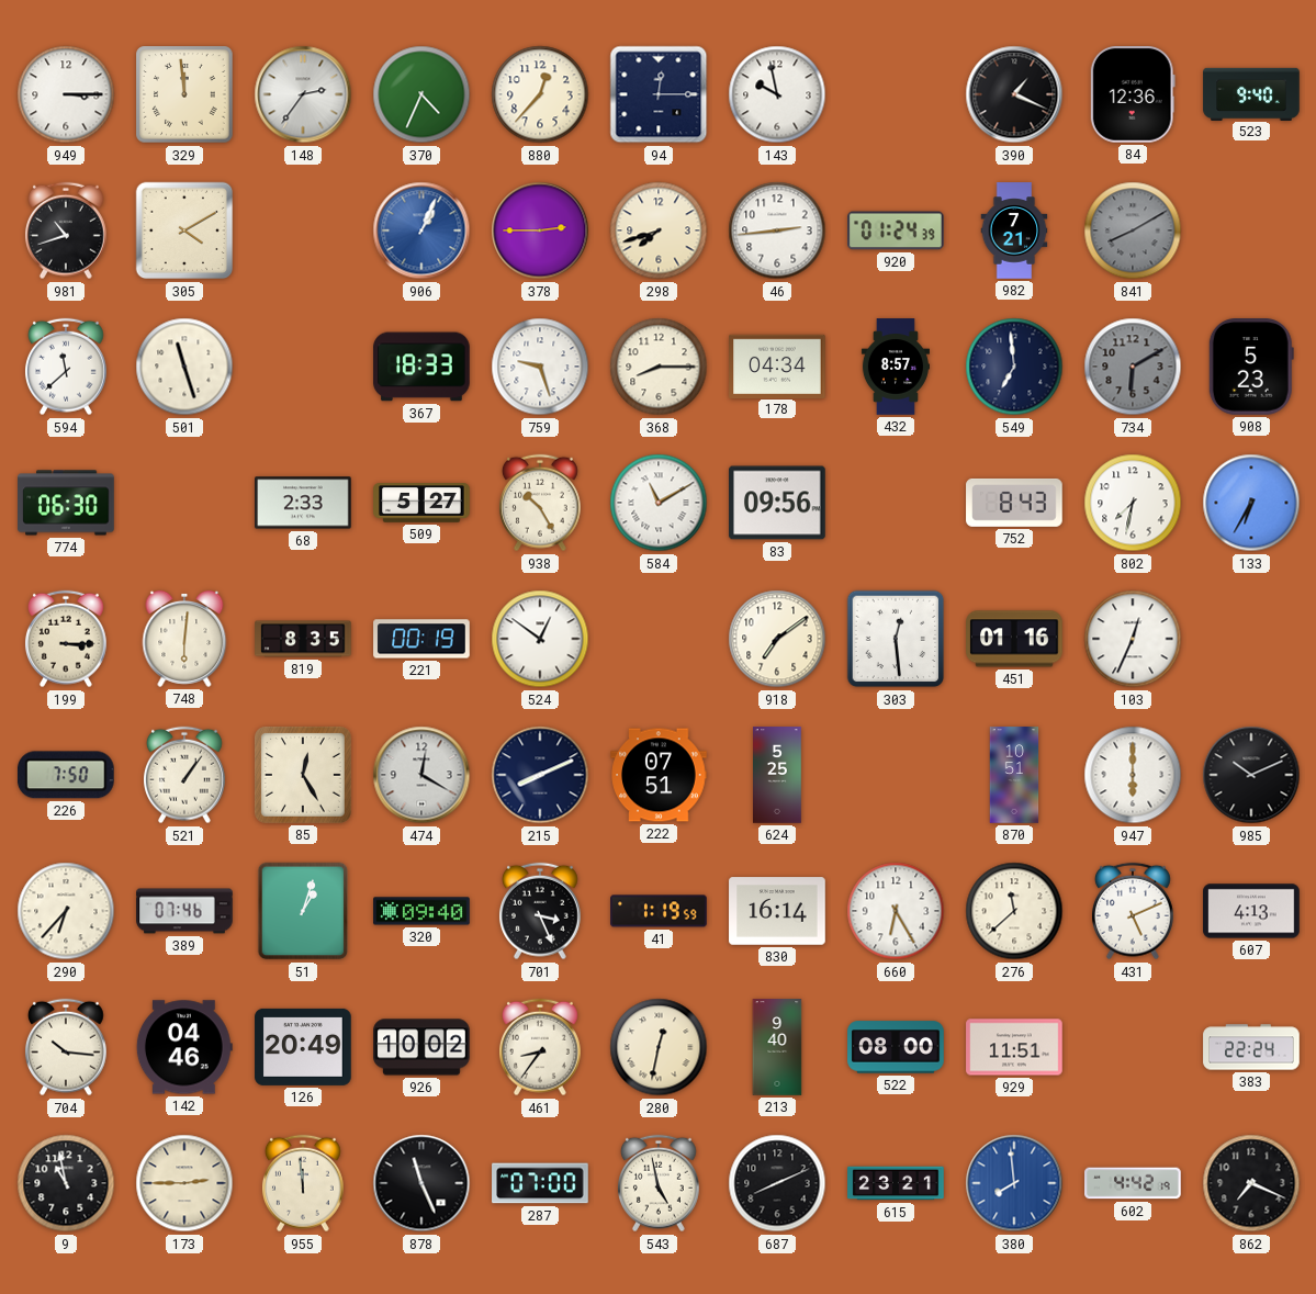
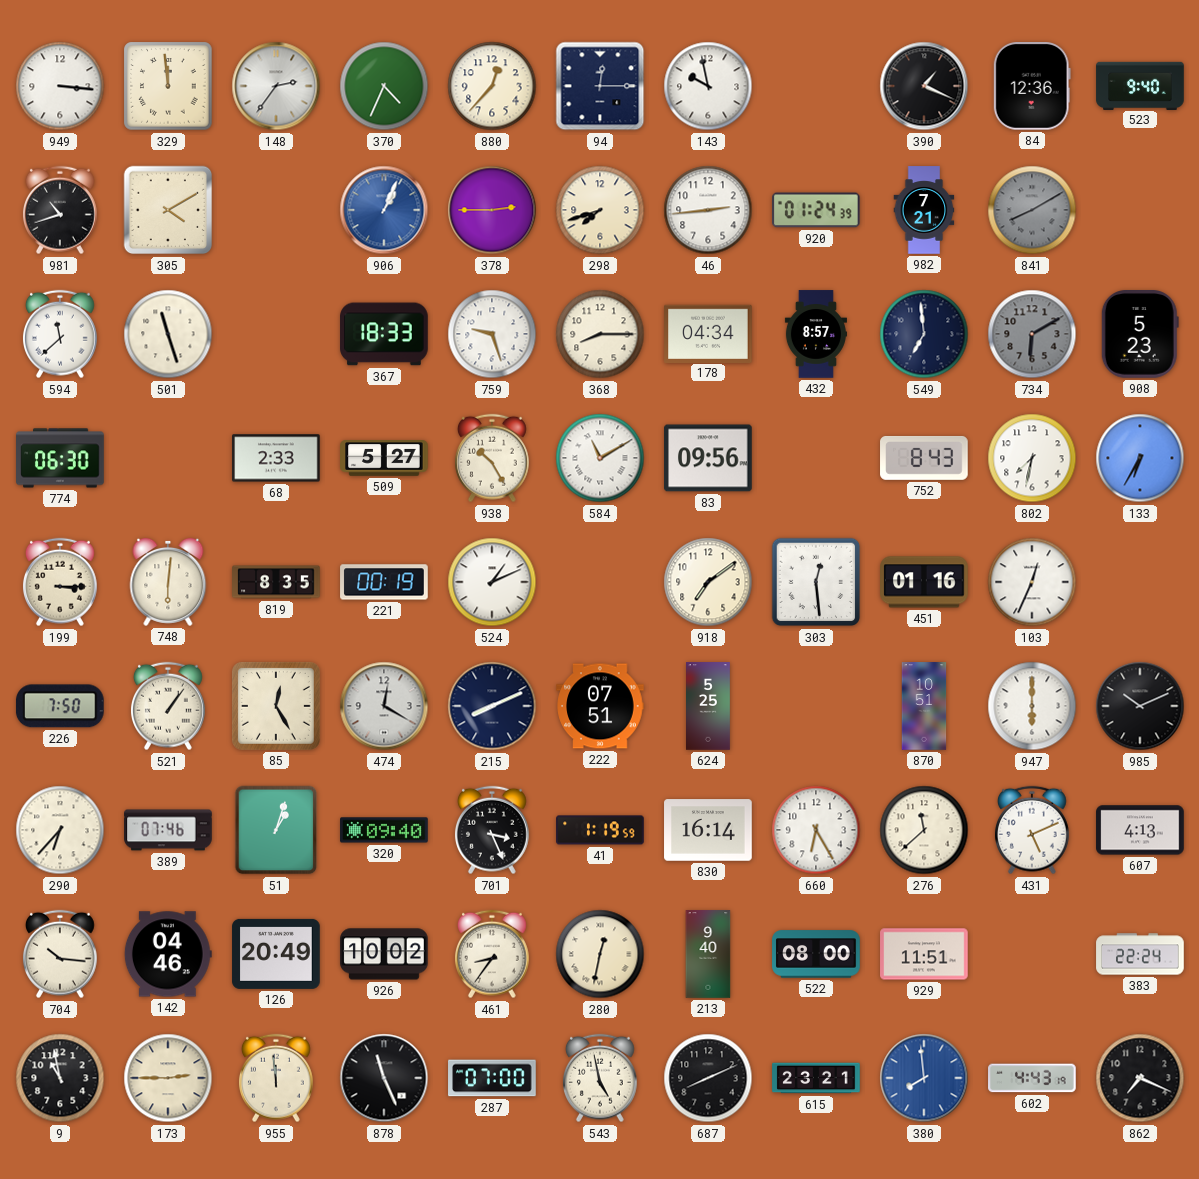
949: 3:15 -> 3:16 (60, 86)
524: 12:51 -> 1:11 (492, 582)
602: 4:42 -> 4:43 (1032, 1078)
